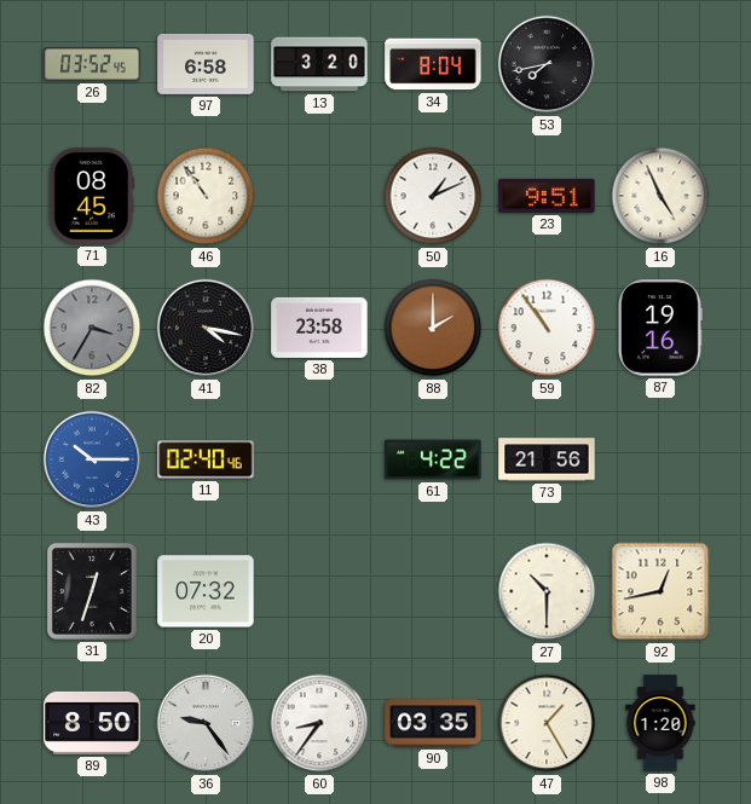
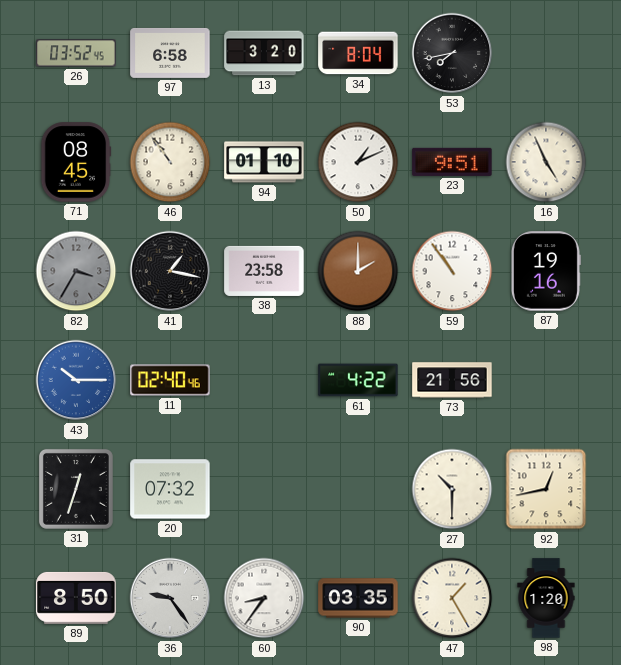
94: none -> 01:10 (264, 162)
41: 4:17 -> 1:17 (170, 271)
